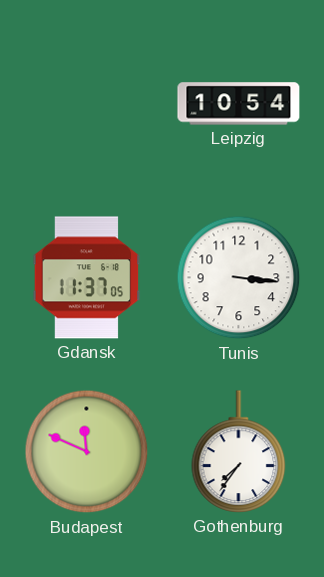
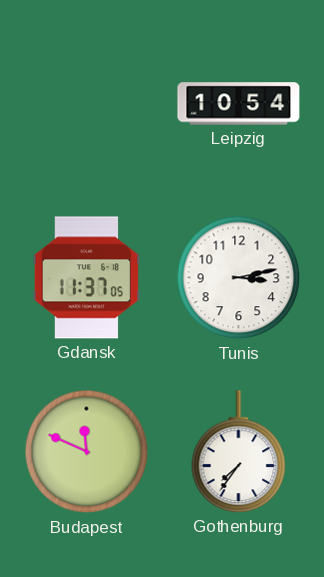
Tunis: 3:16 -> 3:13 (239, 278)
